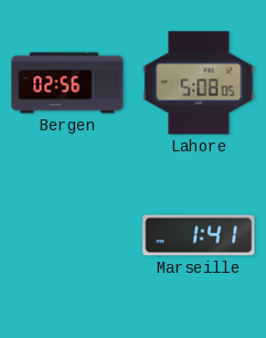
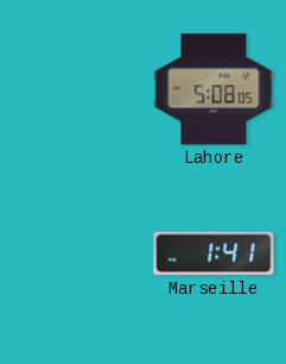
Bergen: 02:56 -> none (67, 83)
